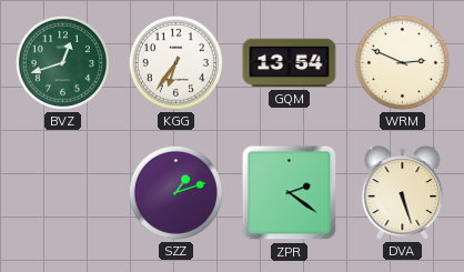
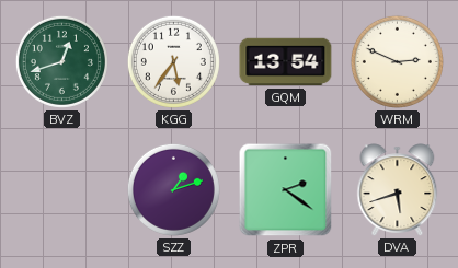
KGG: 6:36 -> 5:36 (173, 61)
DVA: 5:27 -> 5:42 (398, 190)
